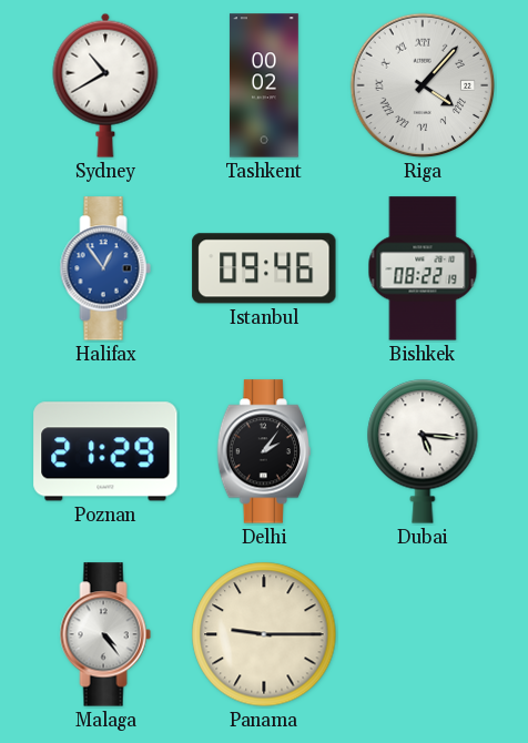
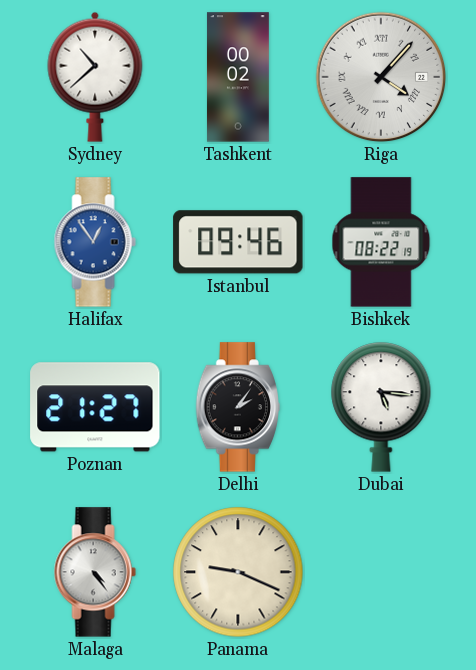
Sydney: 10:40 -> 10:38 (95, 77)
Poznan: 21:29 -> 21:27 (95, 407)
Panama: 9:15 -> 9:19 (238, 572)
